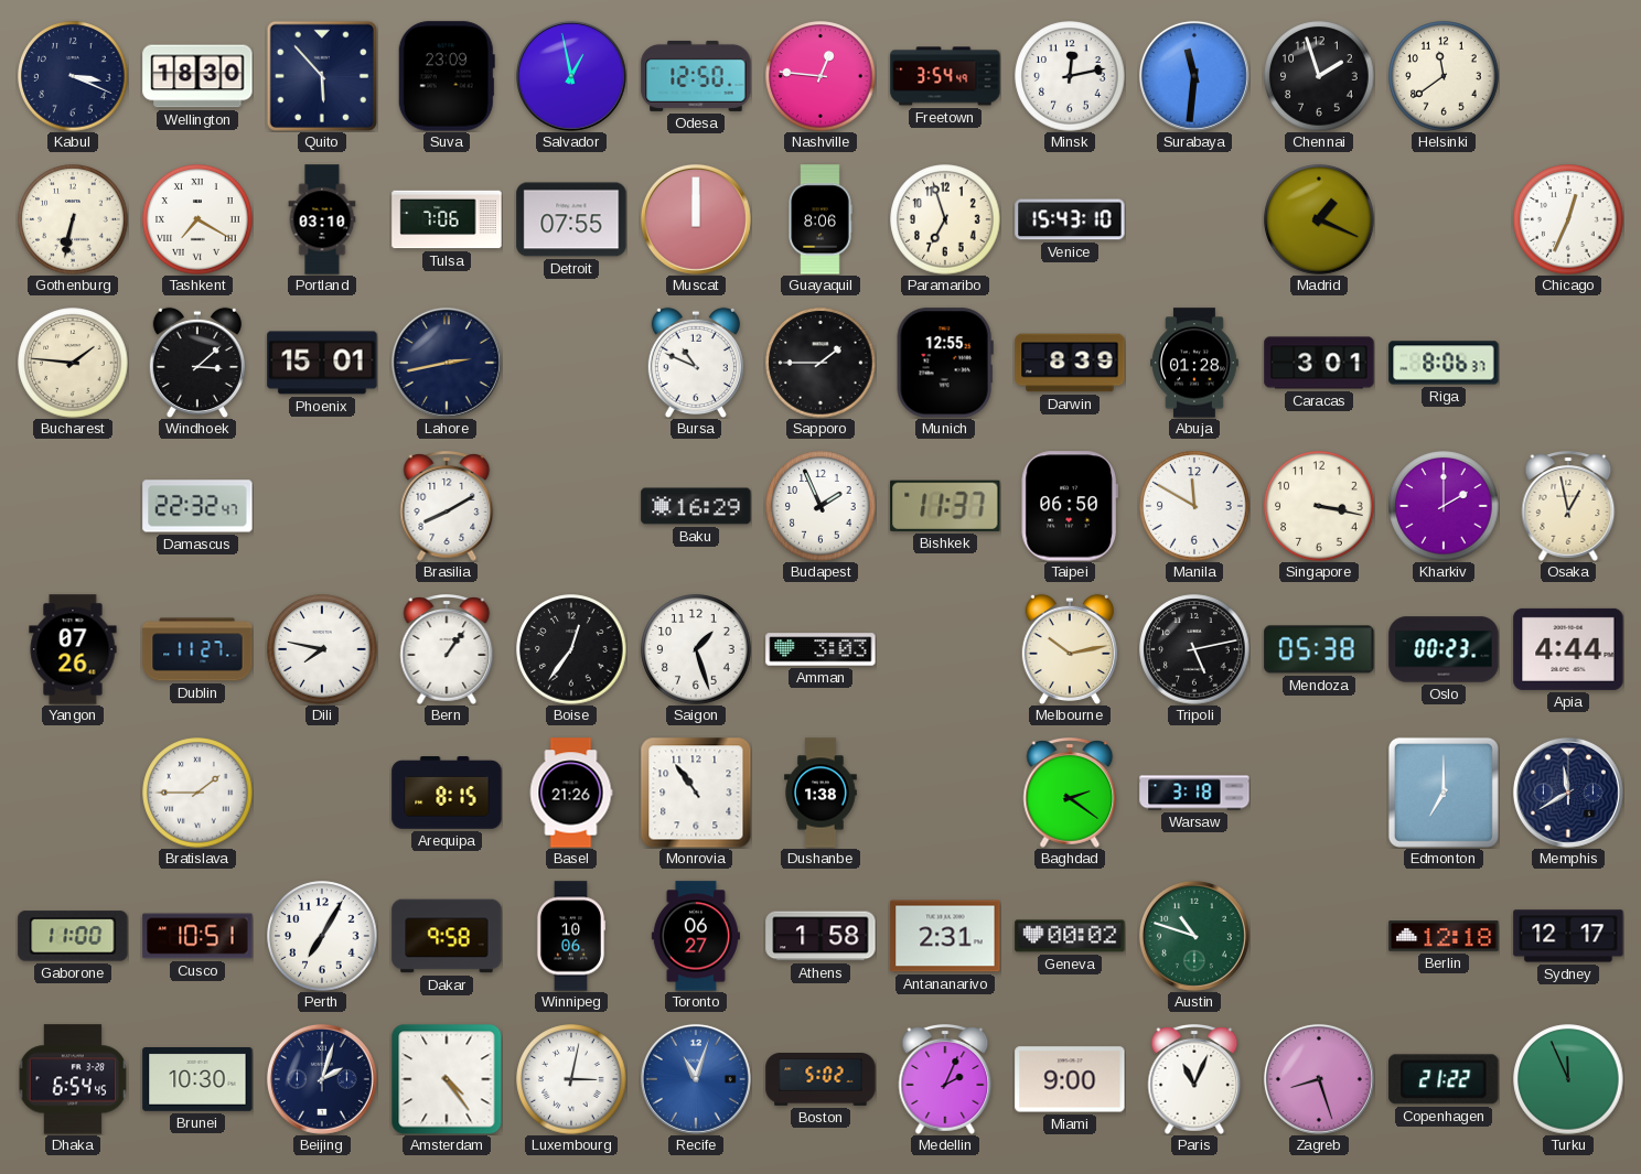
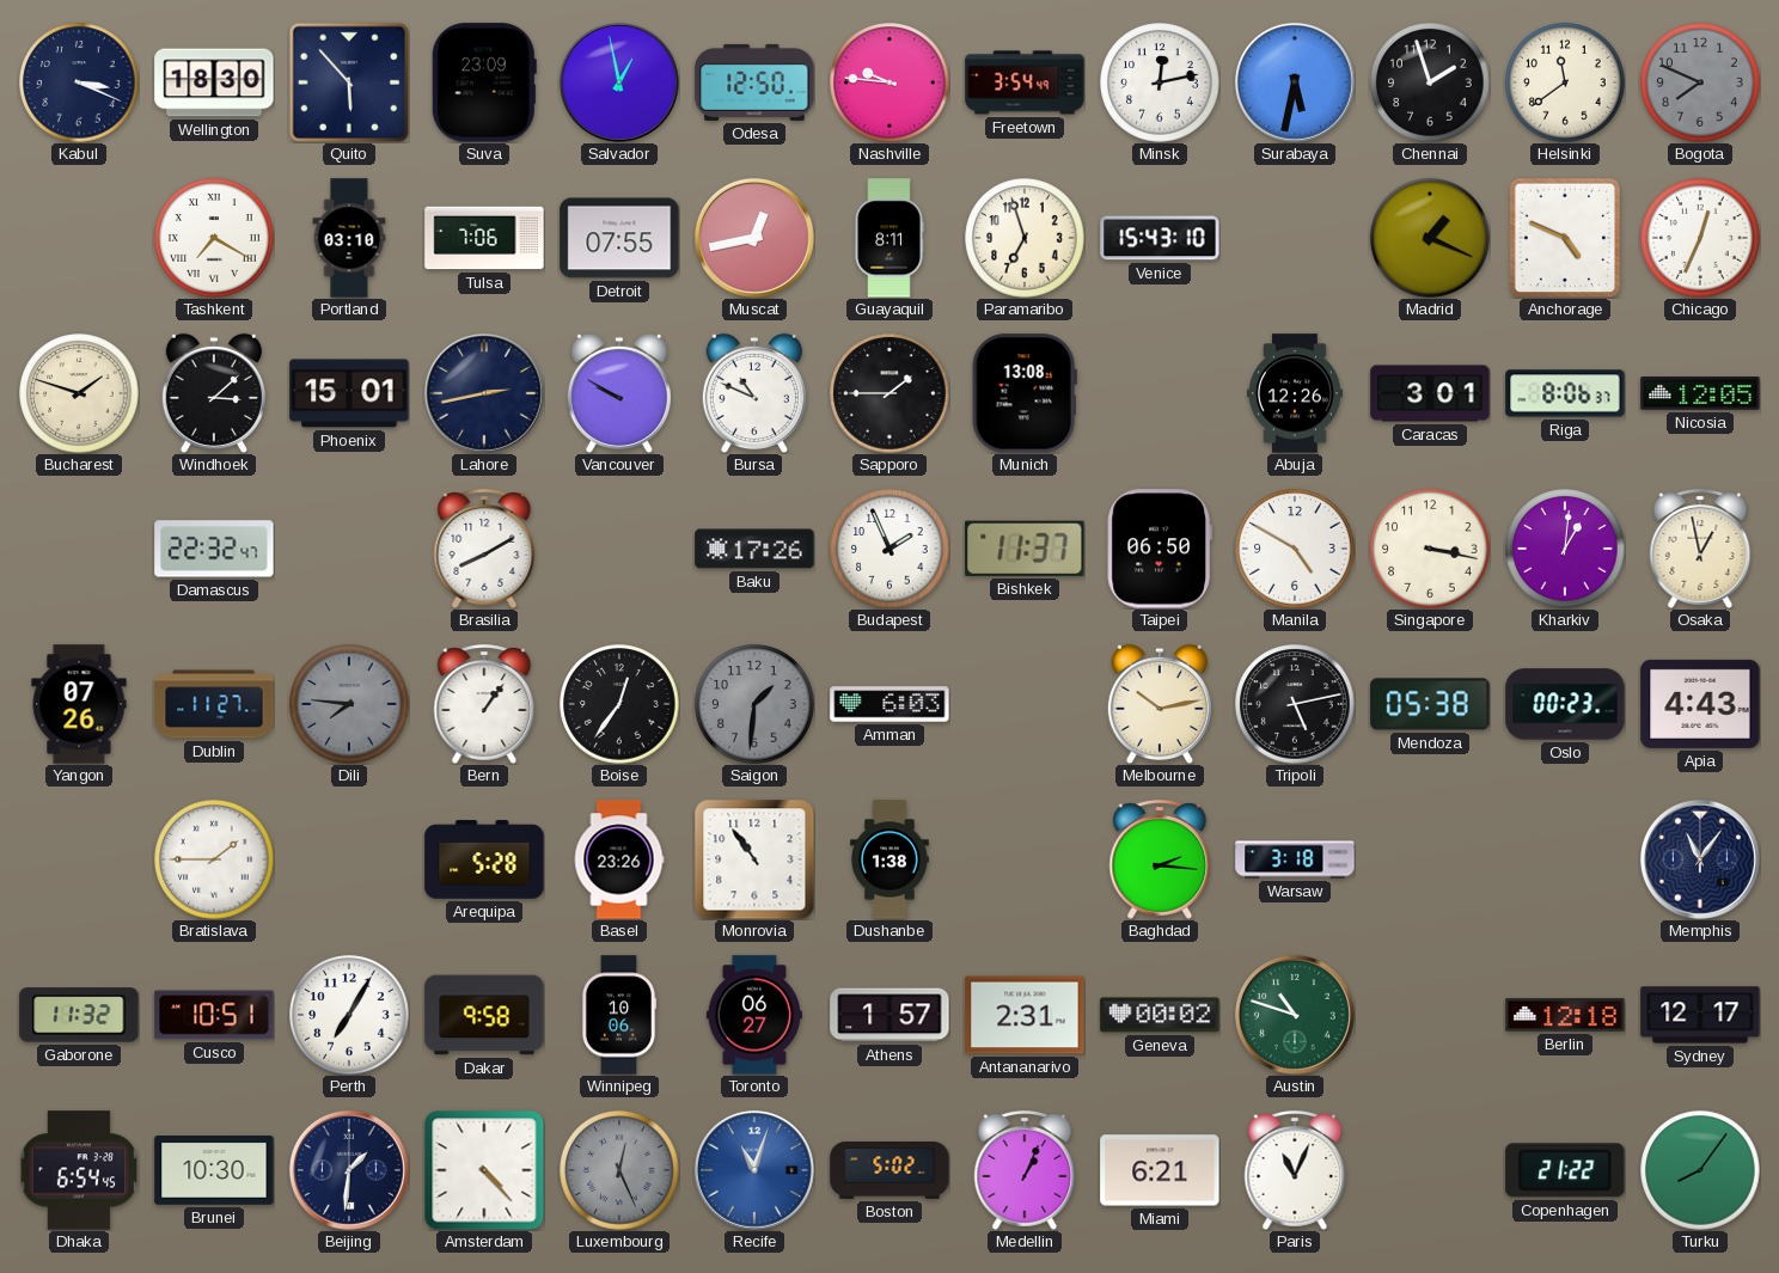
Nashville: 12:46 -> 9:46 (889, 82)
Surabaya: 11:31 -> 5:32 (1295, 82)
Bogota: none -> 7:49 (1700, 82)
Gothenburg: 6:32 -> none (73, 219)
Muscat: 12:00 -> 12:43 (754, 238)
Guayaquil: 8:06 -> 8:11 (889, 238)
Anchorage: none -> 4:49 (1565, 238)
Bucharest: 1:46 -> 1:48 (79, 393)
Vancouver: none -> 9:50 (619, 393)
Munich: 12:55 -> 13:08 (1025, 393)
Darwin: 8:39 -> none (1070, 363)
Abuja: 01:28 -> 12:26 (1296, 393)
Nicosia: none -> 12:05 (1700, 394)
Baku: 16:29 -> 17:26 (754, 549)
Manila: 11:50 -> 4:50 (1295, 549)
Kharkiv: 2:00 -> 1:01 (1565, 549)
Dili: 7:47 -> 7:46 (349, 704)
Dili dial: white -> grey (349, 704)
Saigon: 1:27 -> 1:31 (754, 704)
Saigon dial: white -> grey (754, 704)
Amman: 3:03 -> 6:03 (889, 704)
Apia: 4:44 -> 4:43 (1700, 704)
Arequipa: 8:15 -> 5:28 (484, 859)
Basel: 21:26 -> 23:26 (619, 859)
Baghdad: 2:21 -> 2:16 (1160, 859)
Edmonton: 7:00 -> none (1444, 793)
Memphis: 11:40 -> 11:06 (1700, 859)
Gaborone: 11:00 -> 11:32 (79, 1015)
Athens: 1:58 -> 1:57 (889, 1015)
Beijing: 2:03 -> 1:31 (349, 1170)
Amsterdam: 4:24 -> 4:23 (484, 1170)
Luxembourg: 3:02 -> 12:26 (619, 1170)
Luxembourg dial: white -> grey (619, 1170)
Medellin: 2:04 -> 1:04 (1025, 1170)
Miami: 9:00 -> 6:21 (1160, 1170)
Zagreb: 8:27 -> none (1319, 1079)
Turku: 11:56 -> 8:06 (1700, 1170)
